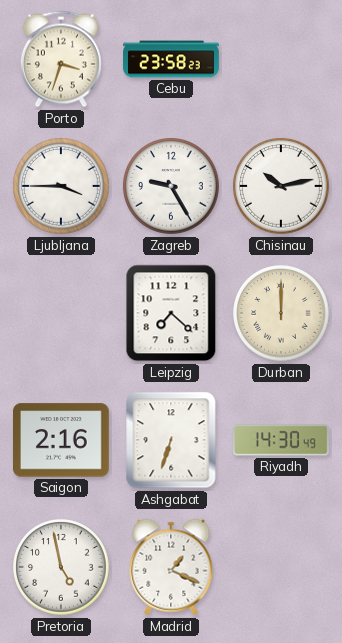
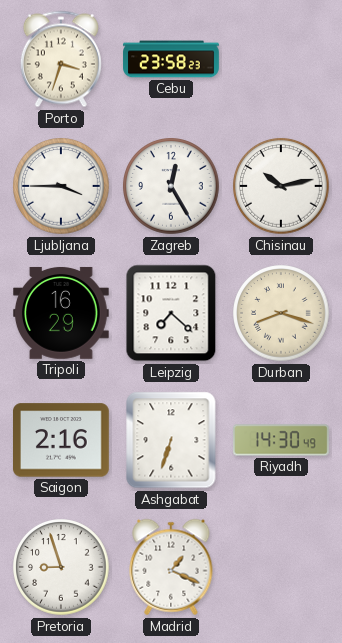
Zagreb: 9:25 -> 12:25 (171, 186)
Tripoli: none -> 16:29 (62, 313)
Durban: 12:00 -> 8:18 (281, 313)
Pretoria: 4:58 -> 8:57 (61, 567)
